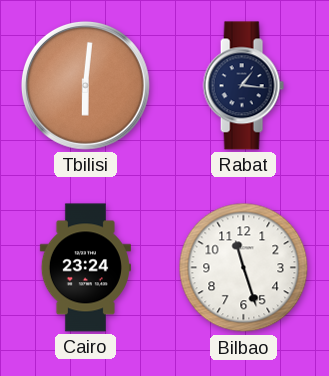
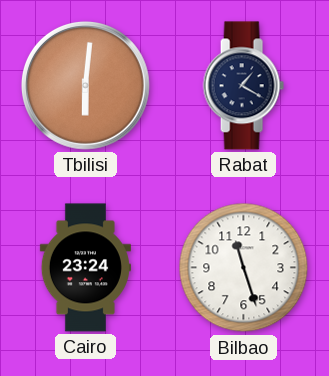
Rabat: 1:16 -> 1:20 (243, 86)
